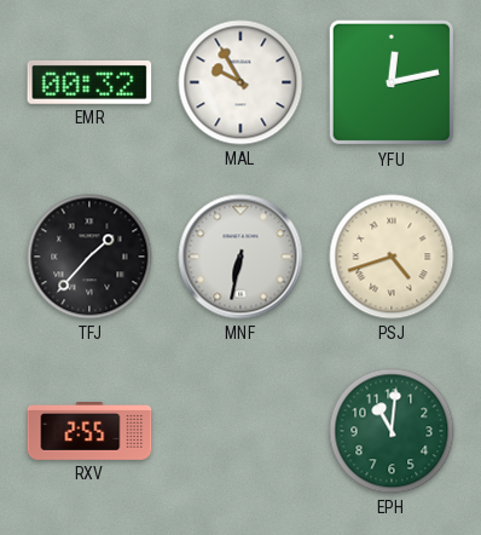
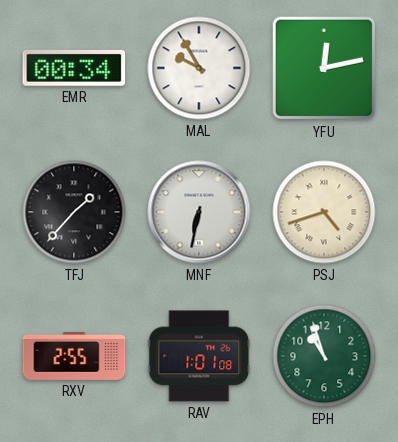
EMR: 00:32 -> 00:34 (74, 68)
RAV: none -> 1:01 (199, 356)
EPH: 11:01 -> 10:57 (324, 356)
